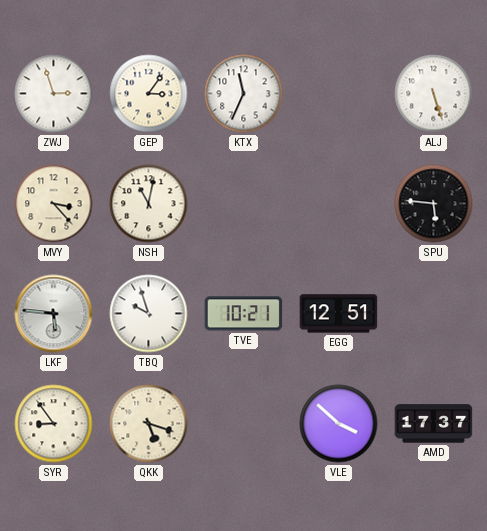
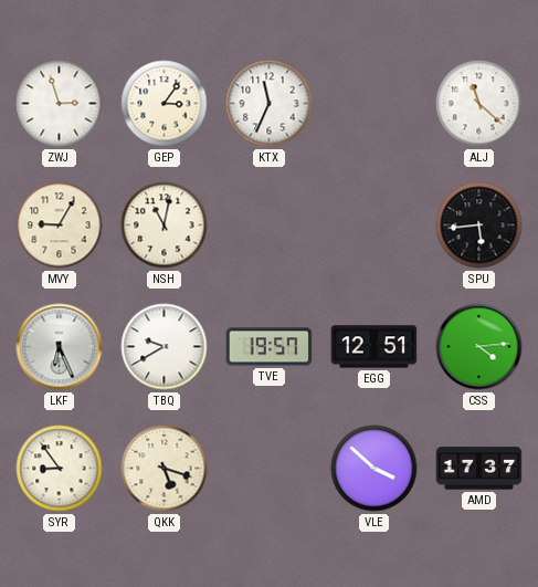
ALJ: 5:27 -> 11:22 (479, 104)
MVY: 3:23 -> 9:05 (60, 226)
SPU: 5:46 -> 5:44 (479, 226)
LKF: 5:46 -> 6:26 (60, 347)
TBQ: 9:57 -> 9:40 (165, 347)
TVE: 10:21 -> 19:57 (270, 347)
CSS: none -> 4:14 (479, 347)
